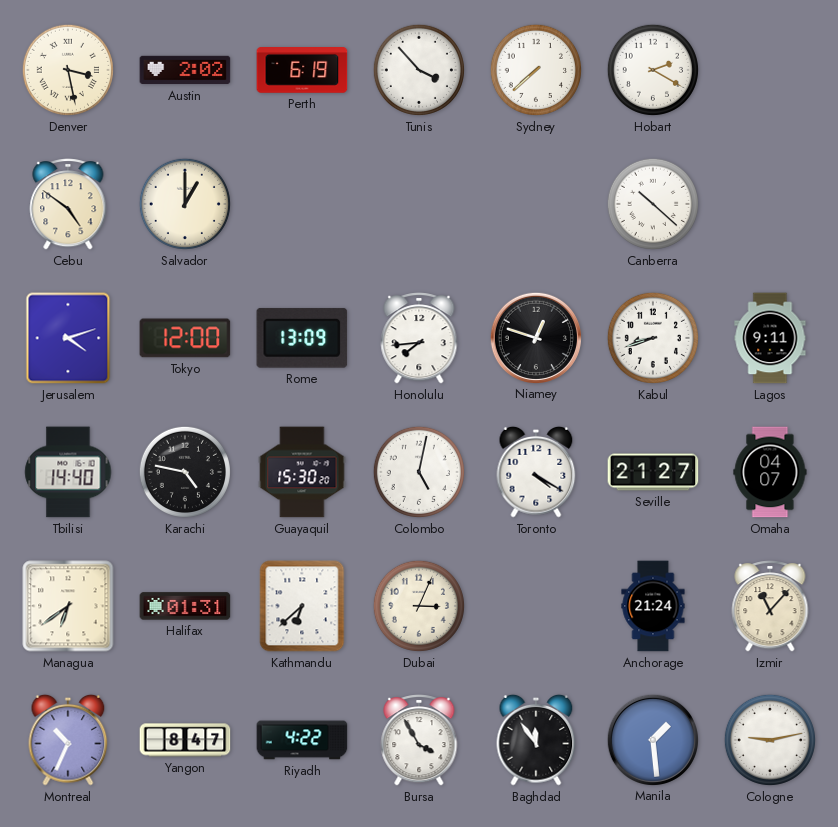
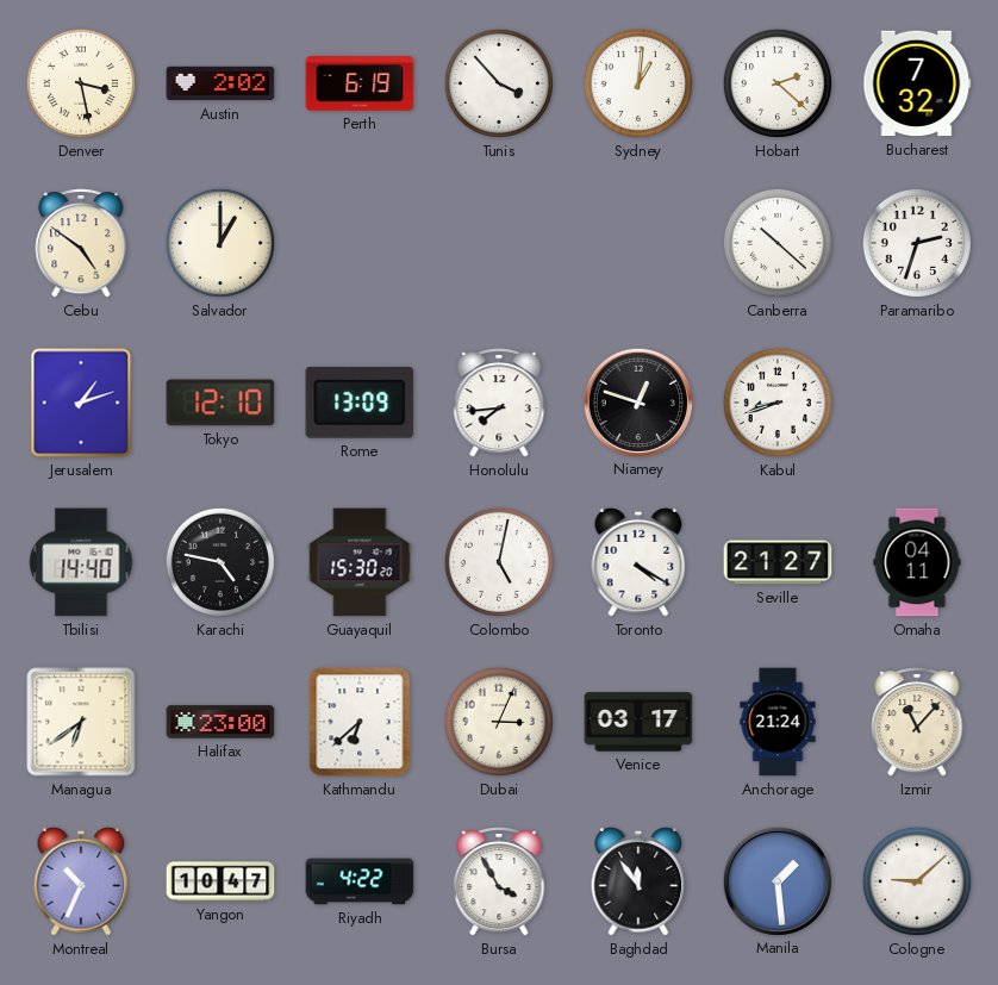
Sydney: 7:38 -> 1:01 (638, 83)
Hobart: 2:20 -> 2:22 (778, 83)
Bucharest: none -> 7:32 (917, 83)
Paramaribo: none -> 2:33 (917, 243)
Jerusalem: 4:12 -> 1:12 (81, 403)
Tokyo: 12:00 -> 12:10 (220, 403)
Lagos: 9:11 -> none (770, 338)
Omaha: 04:07 -> 04:11 (917, 562)
Halifax: 01:31 -> 23:00 (220, 722)
Venice: none -> 03:17 (638, 722)
Yangon: 8:47 -> 10:47 (220, 881)
Cologne: 9:13 -> 9:08 (917, 881)
